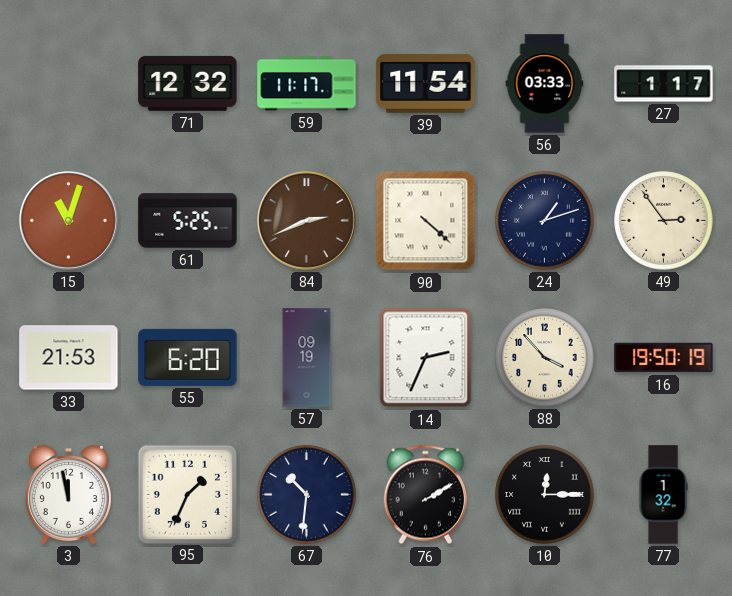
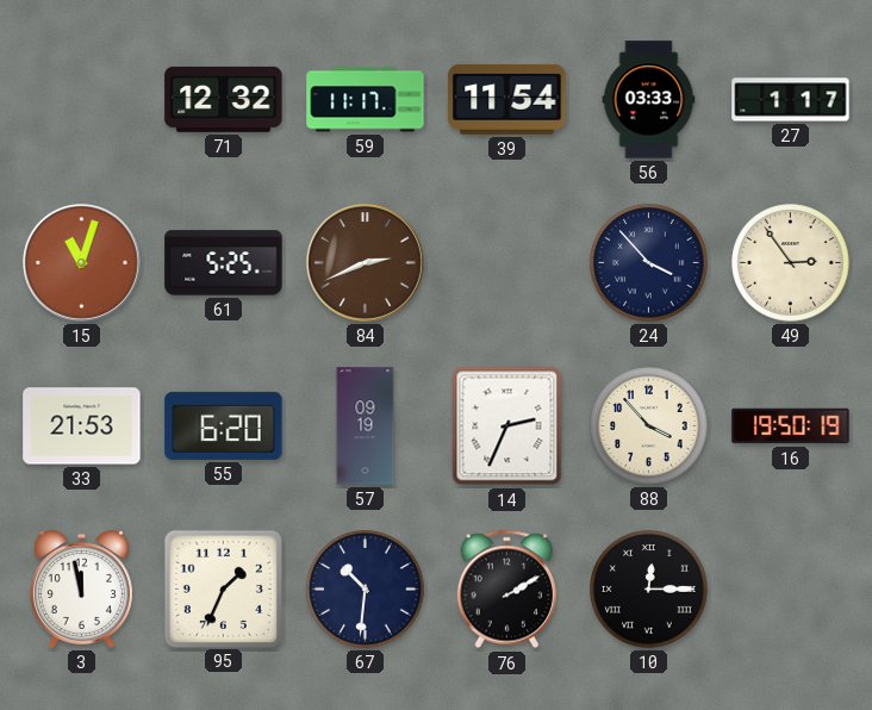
90: 4:22 -> none (426, 221)
24: 1:12 -> 3:53 (649, 263)
77: 1:32 -> none (663, 495)
